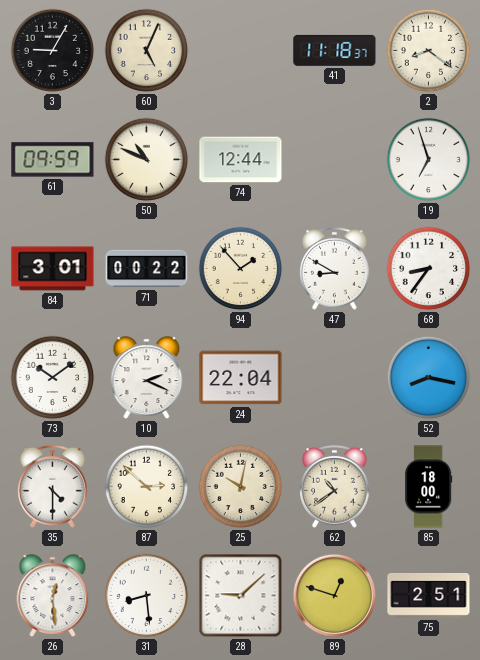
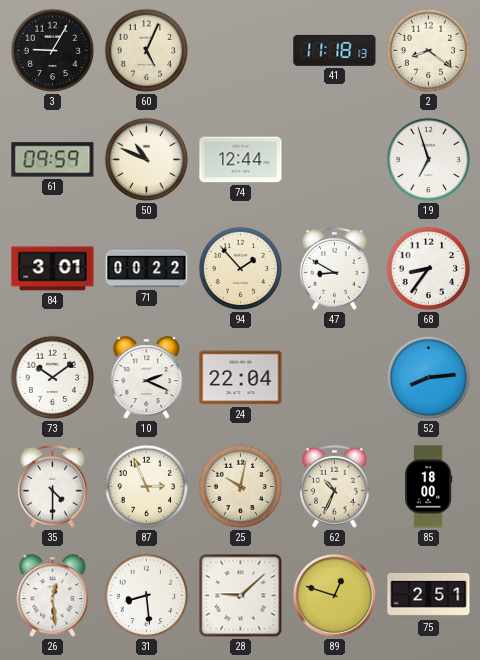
41: 11:18:37 -> 11:18:13 (335, 50)
52: 8:17 -> 8:14 (429, 378)
87: 2:52 -> 2:56 (147, 487)
62: 10:39 -> 10:34 (335, 487)
